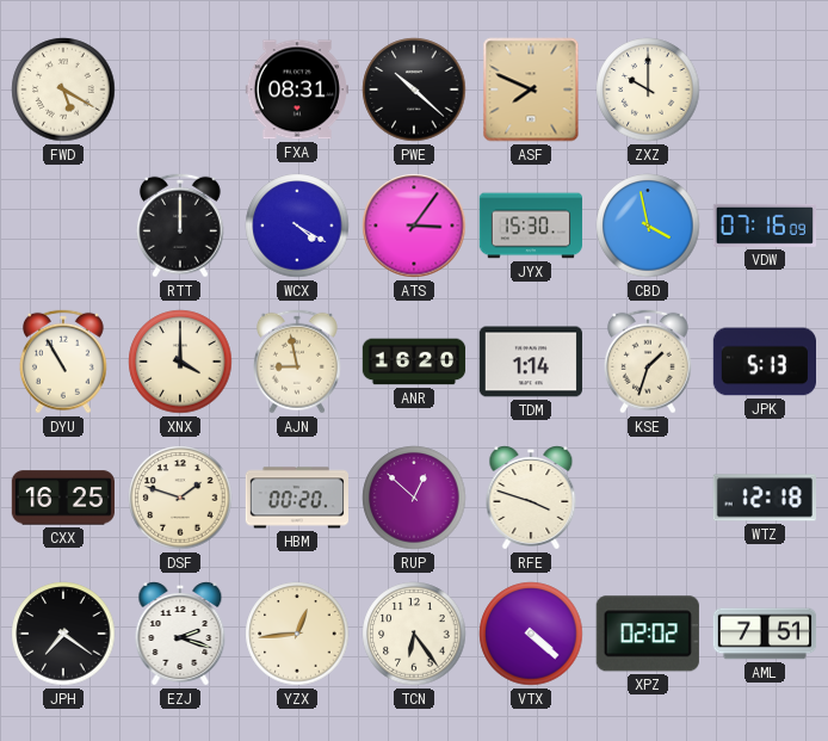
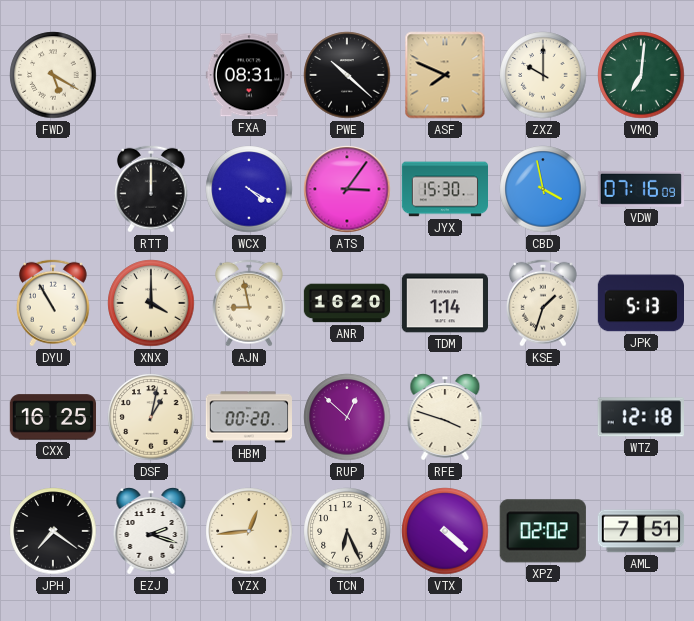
VMQ: none -> 7:01 (641, 75)
DSF: 1:48 -> 1:02 (151, 417)
TCN: 6:24 -> 6:26 (347, 531)
